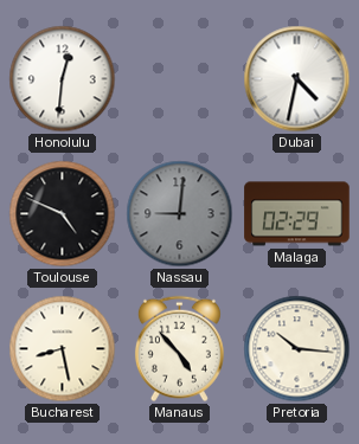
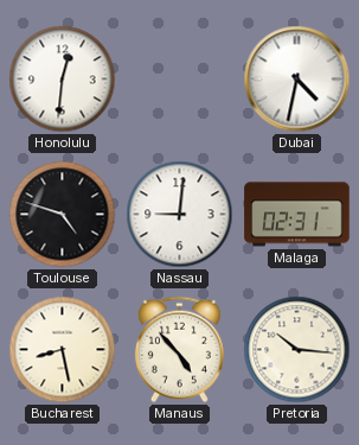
Toulouse: 4:49 -> 4:48 (63, 215)
Nassau dial: grey -> white (180, 215)
Malaga: 02:29 -> 02:31 (297, 215)
